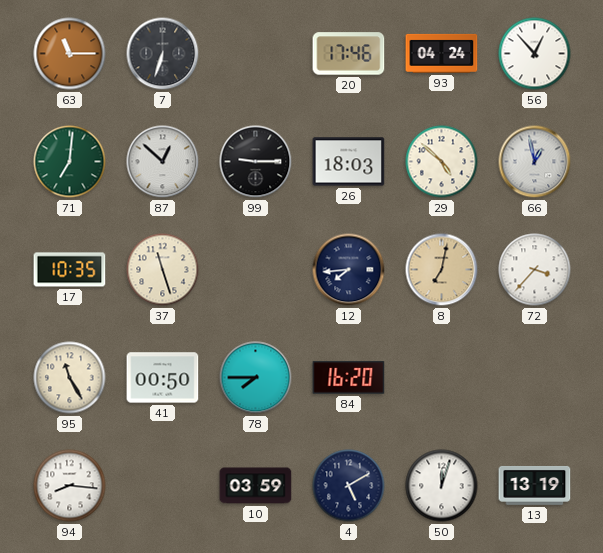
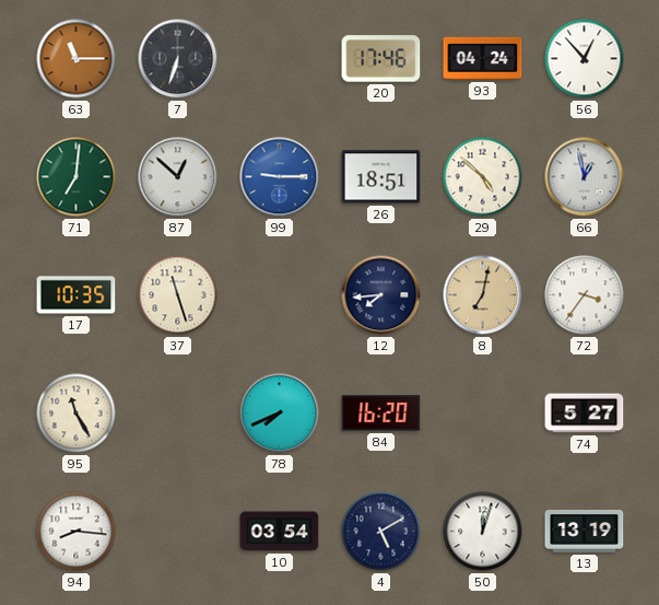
99 dial: black -> blue (280, 177)
26: 18:03 -> 18:51 (381, 177)
72: 3:37 -> 3:36 (585, 295)
41: 00:50 -> none (163, 378)
78: 7:45 -> 7:41 (280, 414)
74: none -> 5:27 (585, 414)
10: 03:59 -> 03:54 (280, 532)
